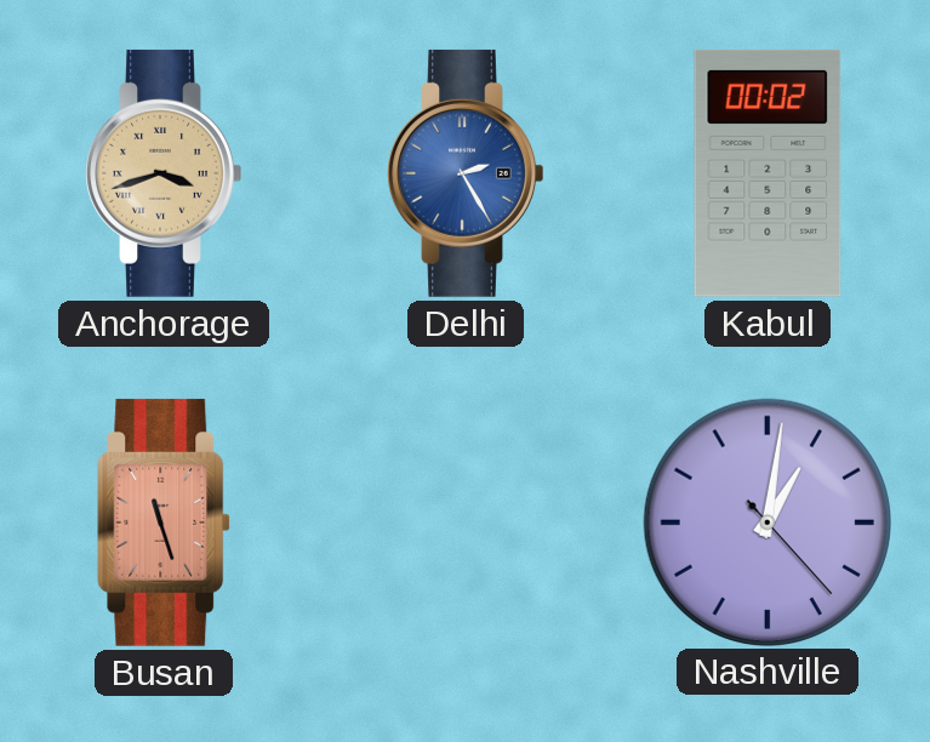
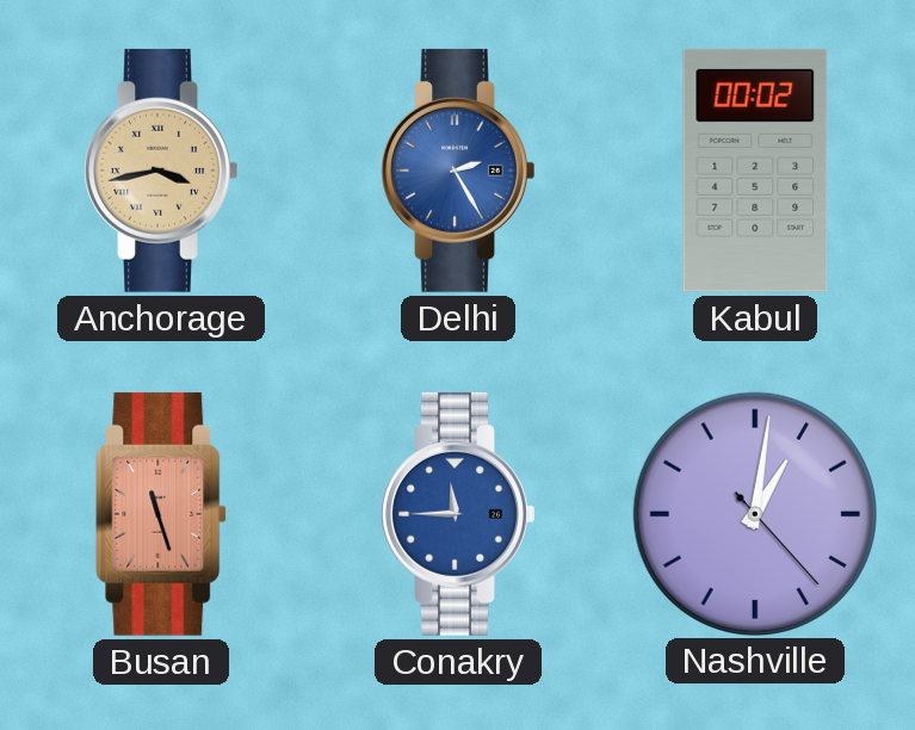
Anchorage: 3:42 -> 3:43 (161, 171)
Conakry: none -> 11:45 (458, 514)
